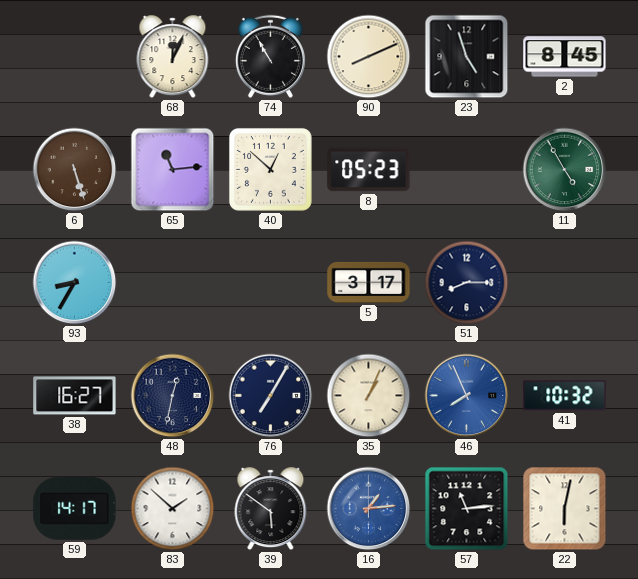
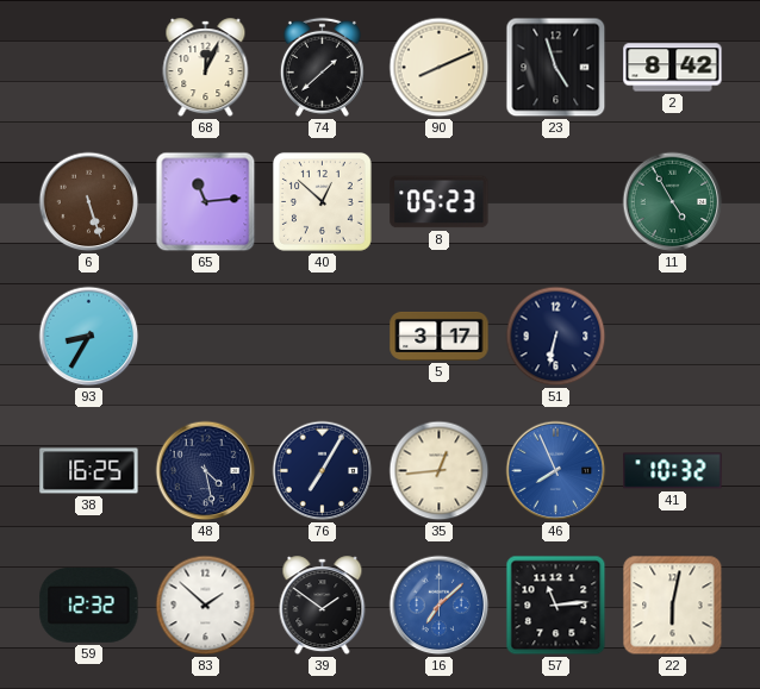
74: 10:55 -> 1:38 (322, 67)
2: 8:45 -> 8:42 (673, 68)
51: 8:15 -> 6:32 (556, 337)
38: 16:27 -> 16:25 (89, 471)
48: 12:32 -> 4:28 (206, 471)
35: 1:04 -> 12:44 (440, 471)
59: 14:17 -> 12:32 (89, 605)
39: 5:51 -> 1:51 (323, 606)
16: 1:14 -> 7:08 (440, 606)
